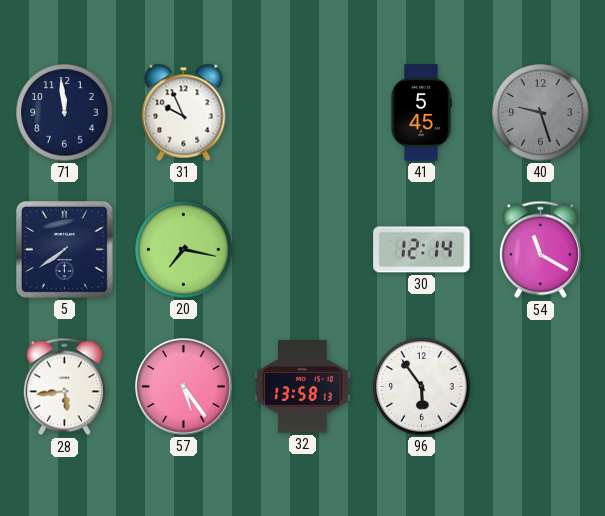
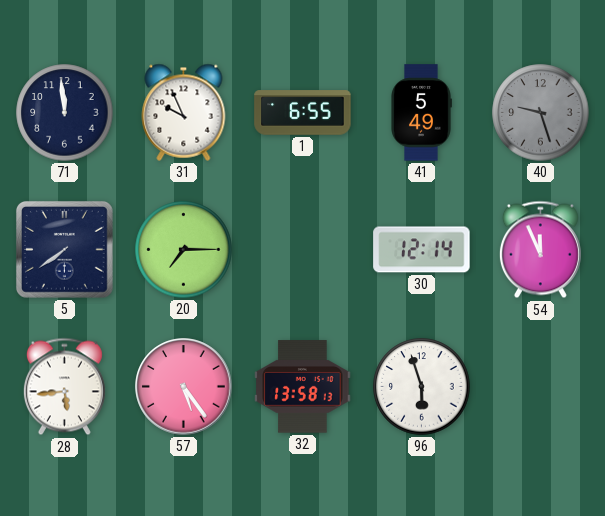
1: none -> 6:55 (303, 113)
41: 5:45 -> 5:49 (421, 113)
20: 7:17 -> 7:15 (184, 250)
54: 11:20 -> 11:56 (540, 250)
96: 5:54 -> 5:57 (422, 387)
